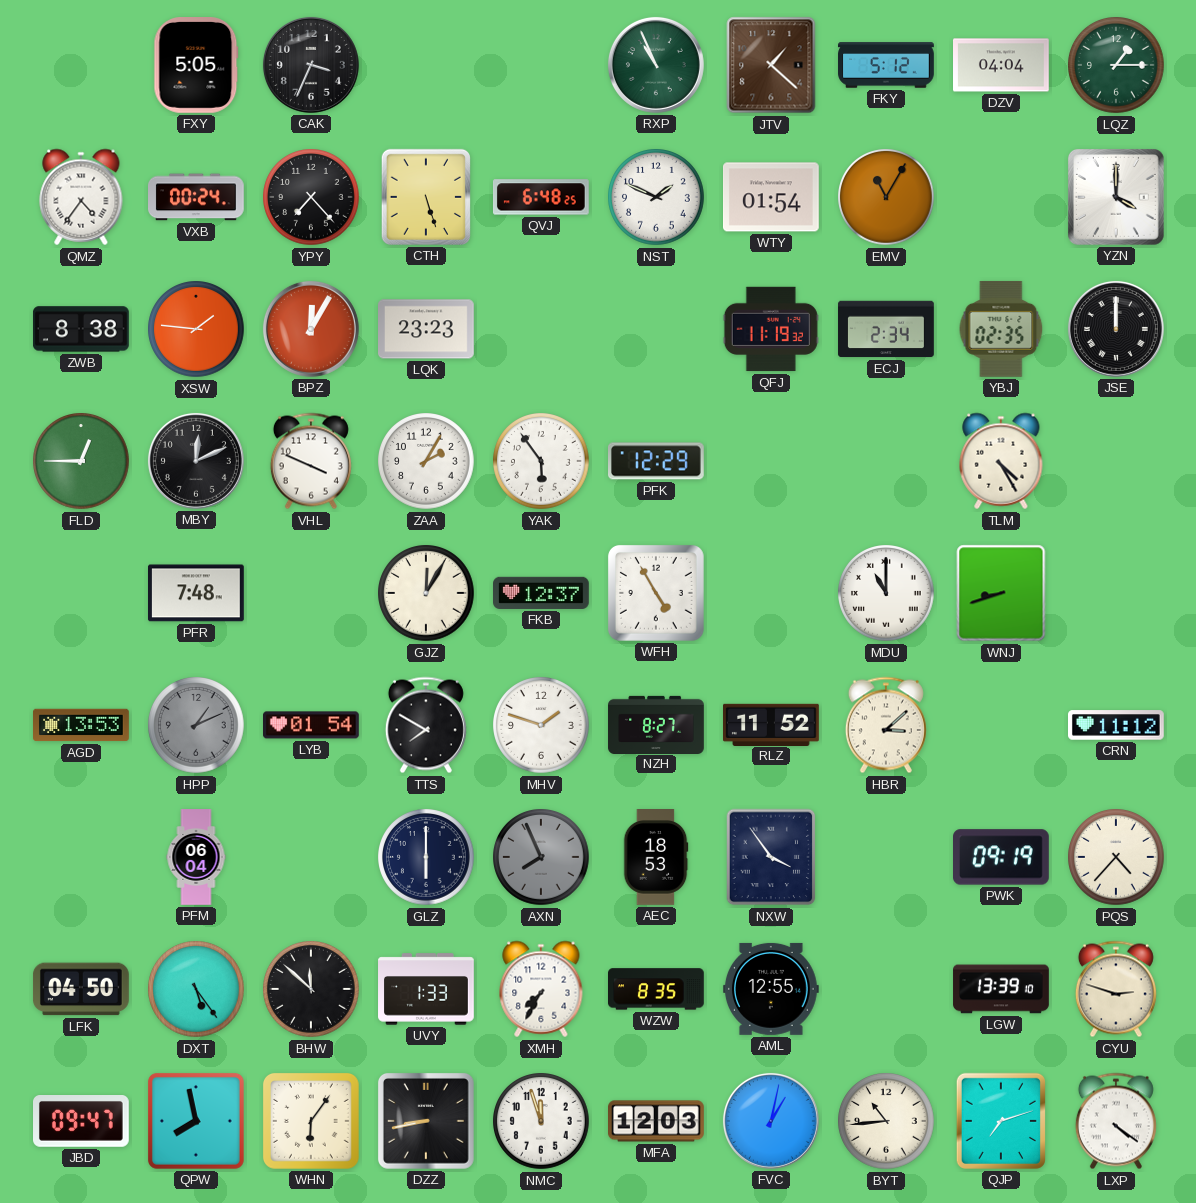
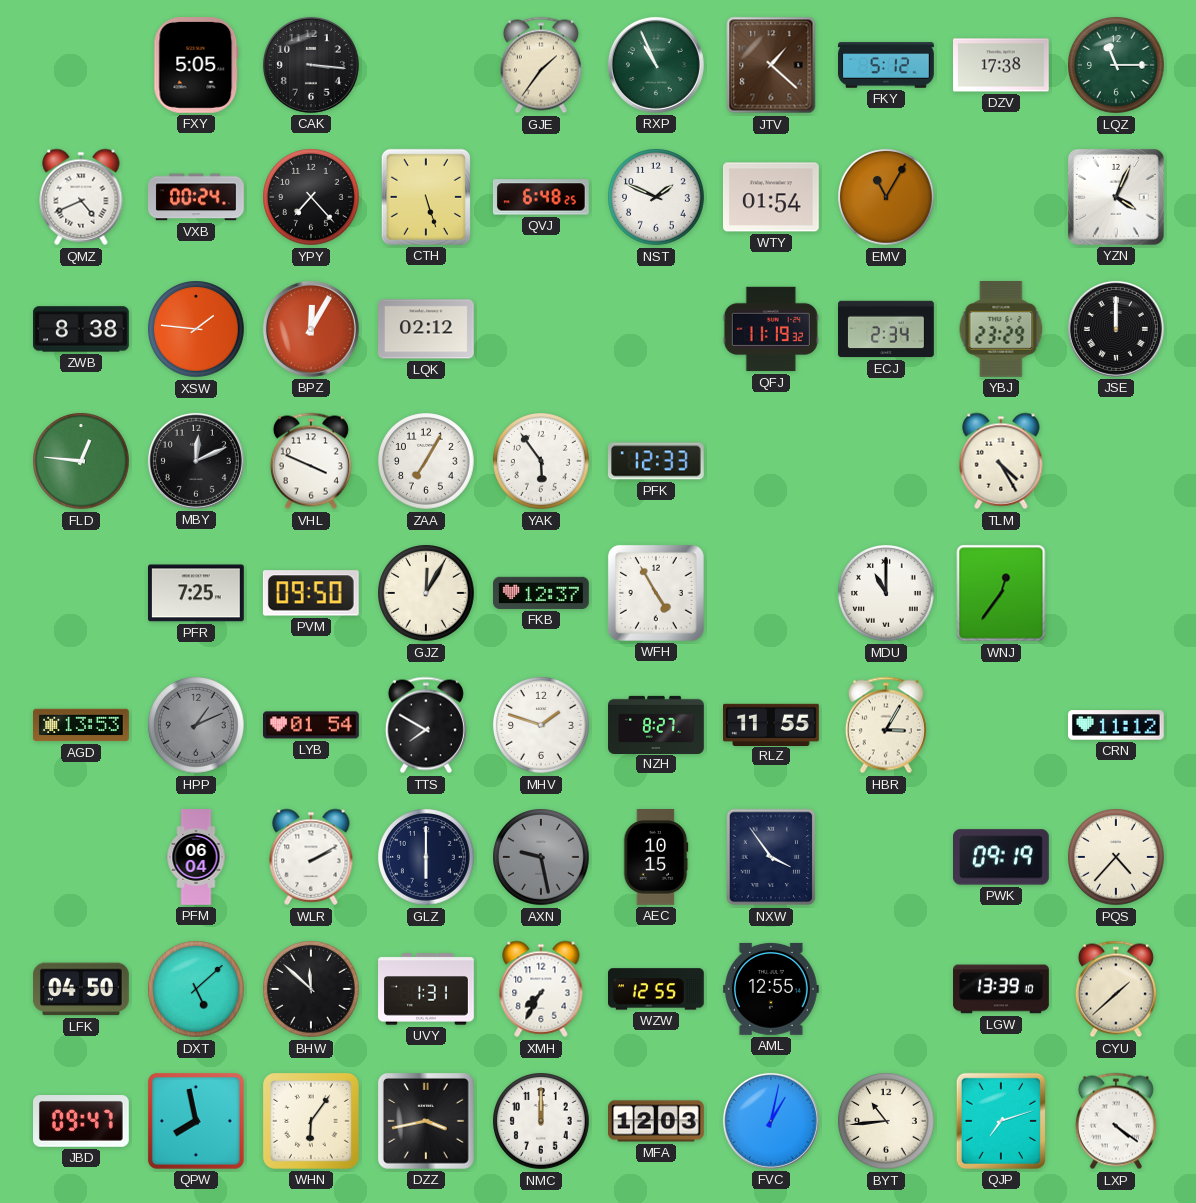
CAK: 3:34 -> 3:16 (311, 65)
GJE: none -> 1:36 (541, 65)
DZV: 04:04 -> 17:38 (1002, 65)
LQZ: 1:15 -> 11:15 (1116, 65)
QMZ: 4:36 -> 4:41 (81, 197)
YZN: 4:00 -> 4:04 (1116, 197)
LQK: 23:23 -> 02:12 (427, 329)
YBJ: 02:35 -> 23:29 (1001, 329)
FLD: 12:45 -> 12:46 (81, 461)
ZAA: 2:05 -> 7:05 (426, 461)
PFK: 12:29 -> 12:33 (657, 461)
PFR: 7:48 -> 7:25 (197, 593)
PVM: none -> 09:50 (311, 593)
WNJ: 8:42 -> 12:36 (1001, 593)
RLZ: 11:52 -> 11:55 (772, 724)
HBR: 3:08 -> 3:05 (886, 725)
WLR: none -> 2:10 (311, 857)
AXN: 7:56 -> 9:28 (541, 857)
AEC: 18:53 -> 10:15 (656, 858)
DXT: 5:24 -> 5:08 (196, 989)
UVY: 1:33 -> 1:31 (426, 989)
WZW: 8:35 -> 12:55 (657, 989)
CYU: 2:48 -> 1:38 (1116, 989)
DZZ: 8:43 -> 3:43 (426, 1121)
NMC: 11:57 -> 12:00 (541, 1121)
